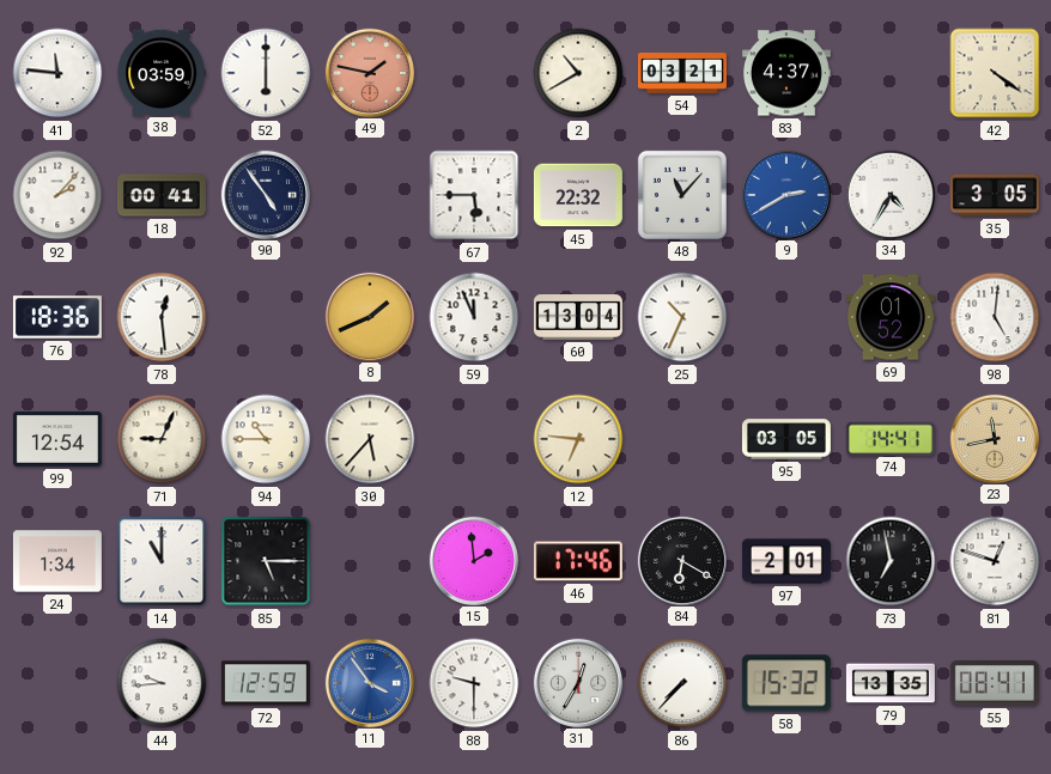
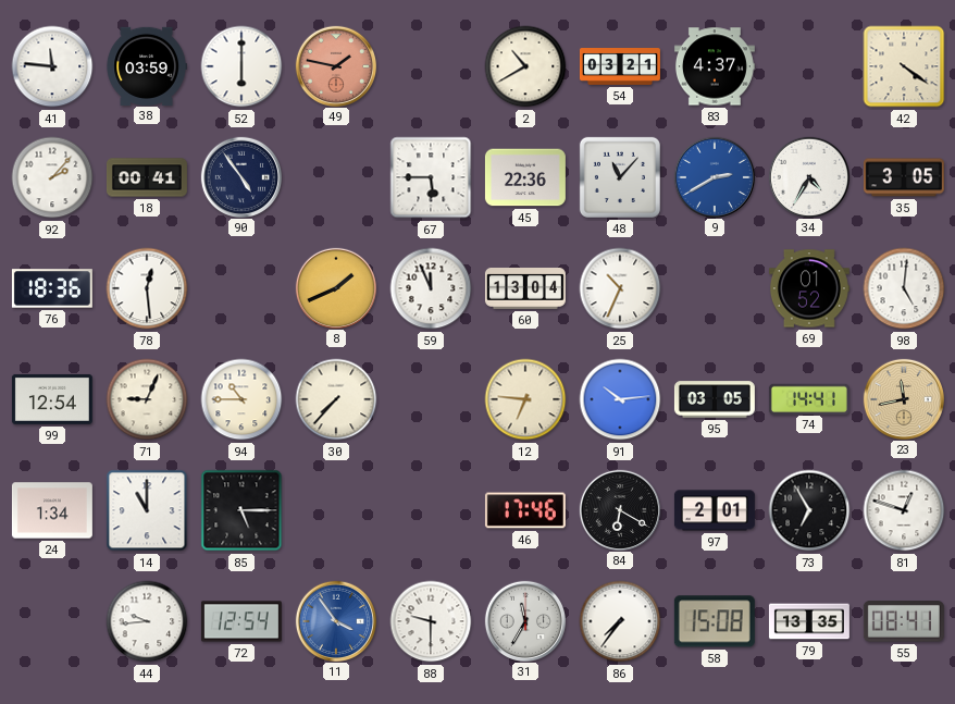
45: 22:32 -> 22:36 (525, 177)
30: 5:37 -> 7:37 (336, 399)
91: none -> 10:14 (620, 399)
15: 1:59 -> none (473, 560)
73: 6:58 -> 6:55 (809, 510)
72: 12:59 -> 12:54 (241, 621)
31: 12:35 -> 11:35 (524, 620)
86: 7:37 -> 7:36 (620, 621)
58: 15:32 -> 15:08 (715, 621)
